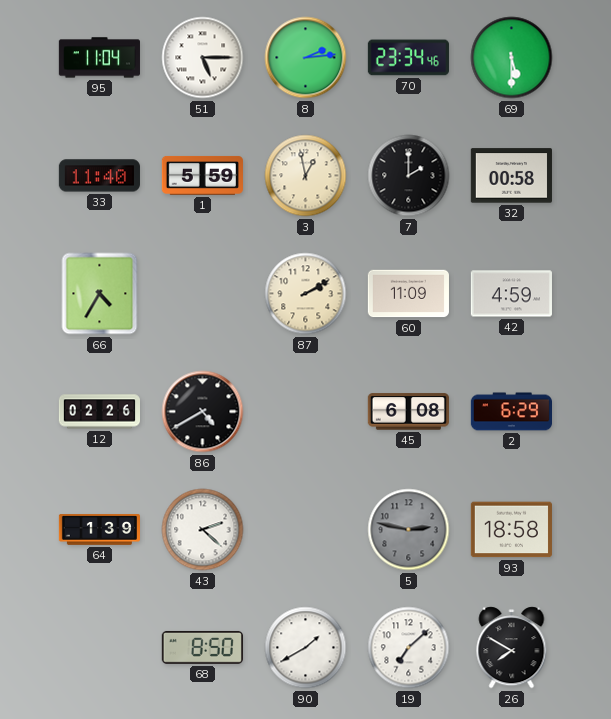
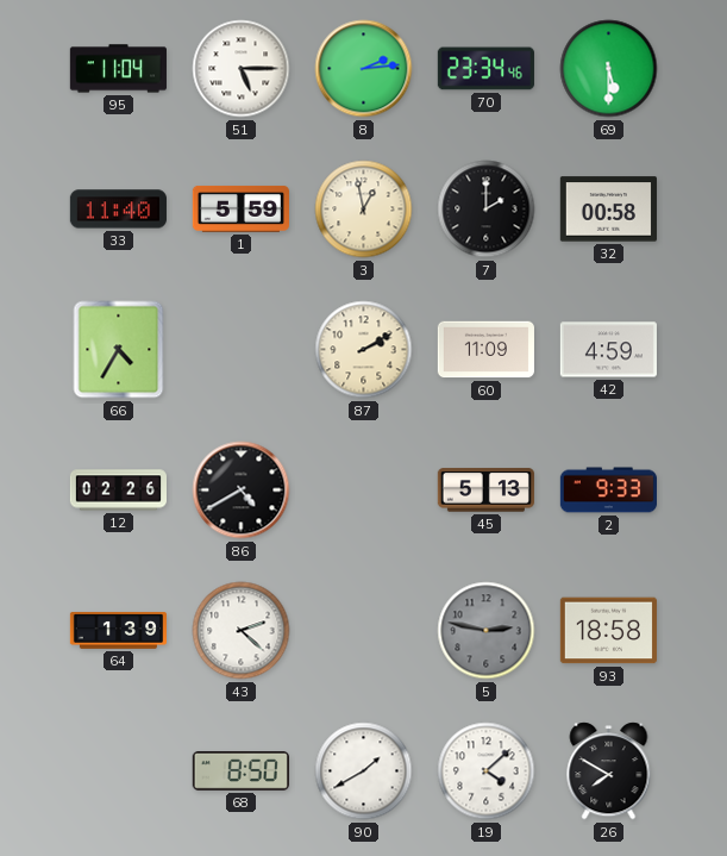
45: 6:08 -> 5:13 (485, 491)
2: 6:29 -> 9:33 (608, 491)
19: 7:08 -> 4:08 (487, 771)
